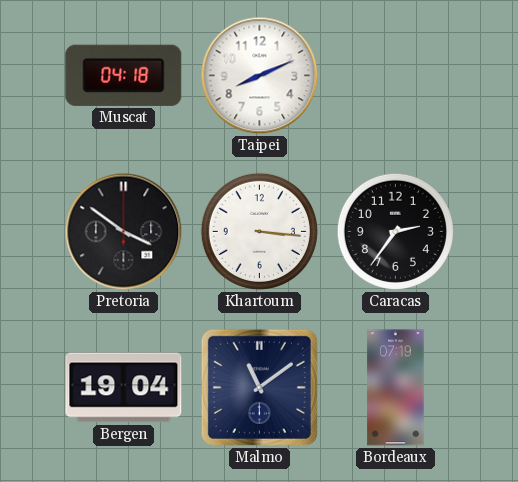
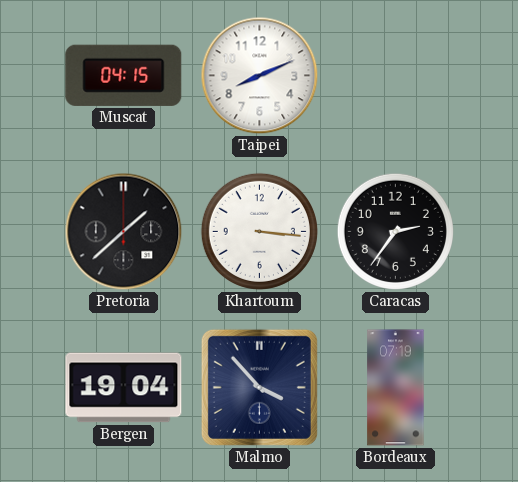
Muscat: 04:18 -> 04:15 (124, 75)
Pretoria: 3:51 -> 1:38 (124, 232)
Malmo: 11:09 -> 3:53 (259, 387)
